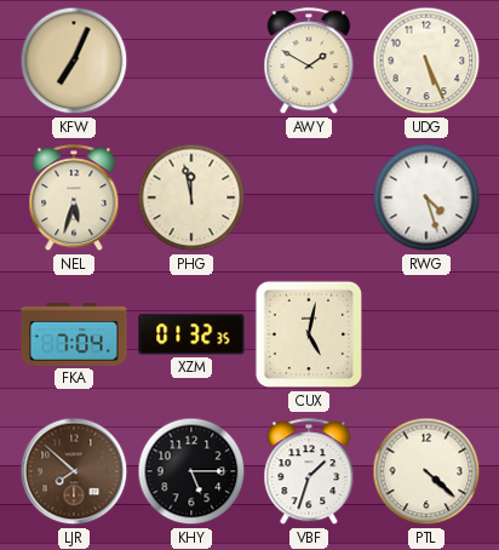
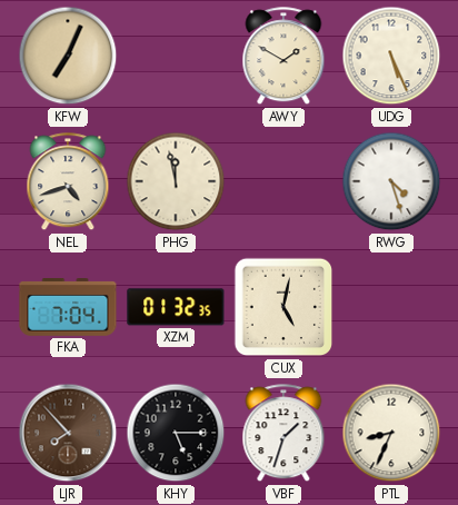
NEL: 5:33 -> 4:42 (68, 182)
LJR: 7:52 -> 7:53 (68, 433)
PTL: 4:22 -> 8:34 (391, 433)
